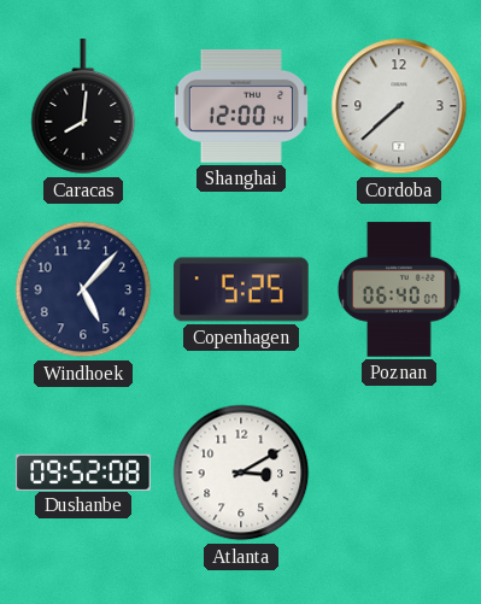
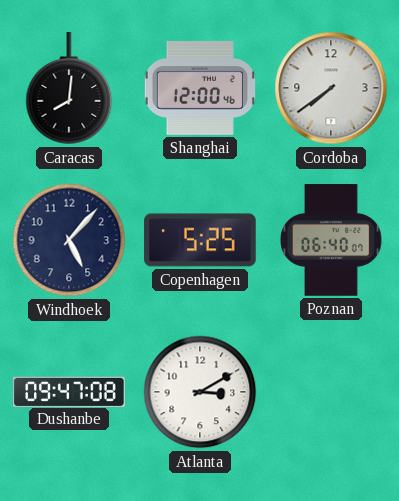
Shanghai: 12:00:14 -> 12:00:46 (200, 88)
Cordoba: 7:38 -> 7:39 (331, 88)
Dushanbe: 09:52 -> 09:47 (69, 391)
